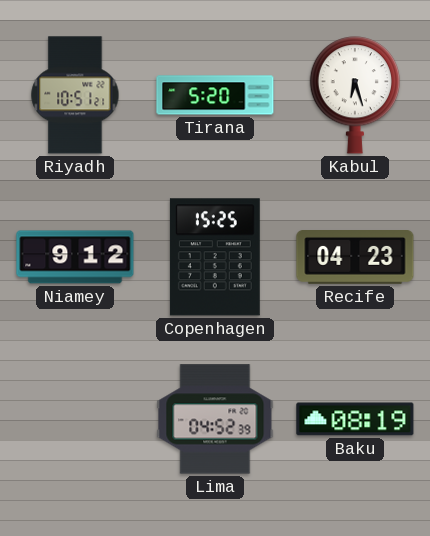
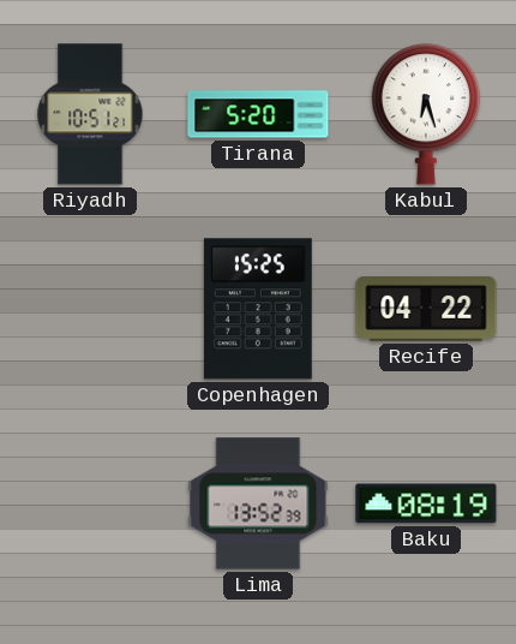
Niamey: 9:12 -> none (75, 257)
Recife: 04:23 -> 04:22 (426, 310)
Lima: 04:52 -> 13:52 (258, 503)
